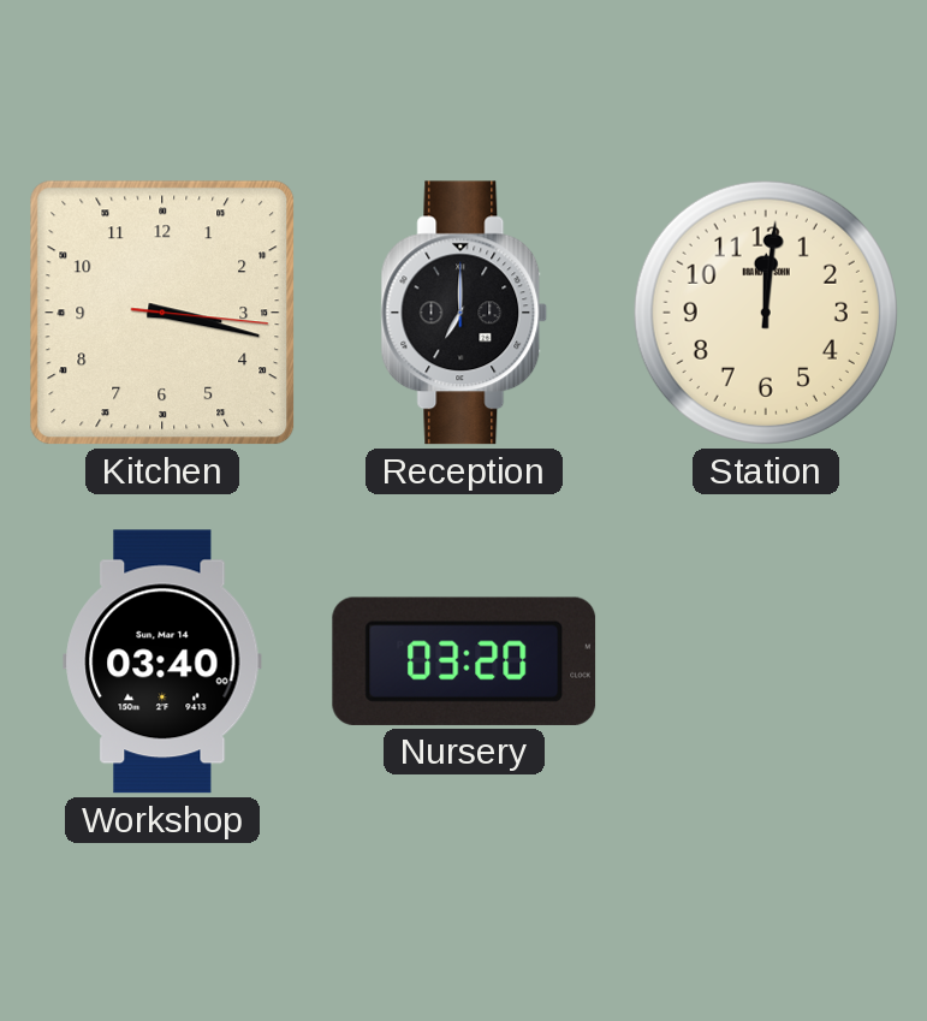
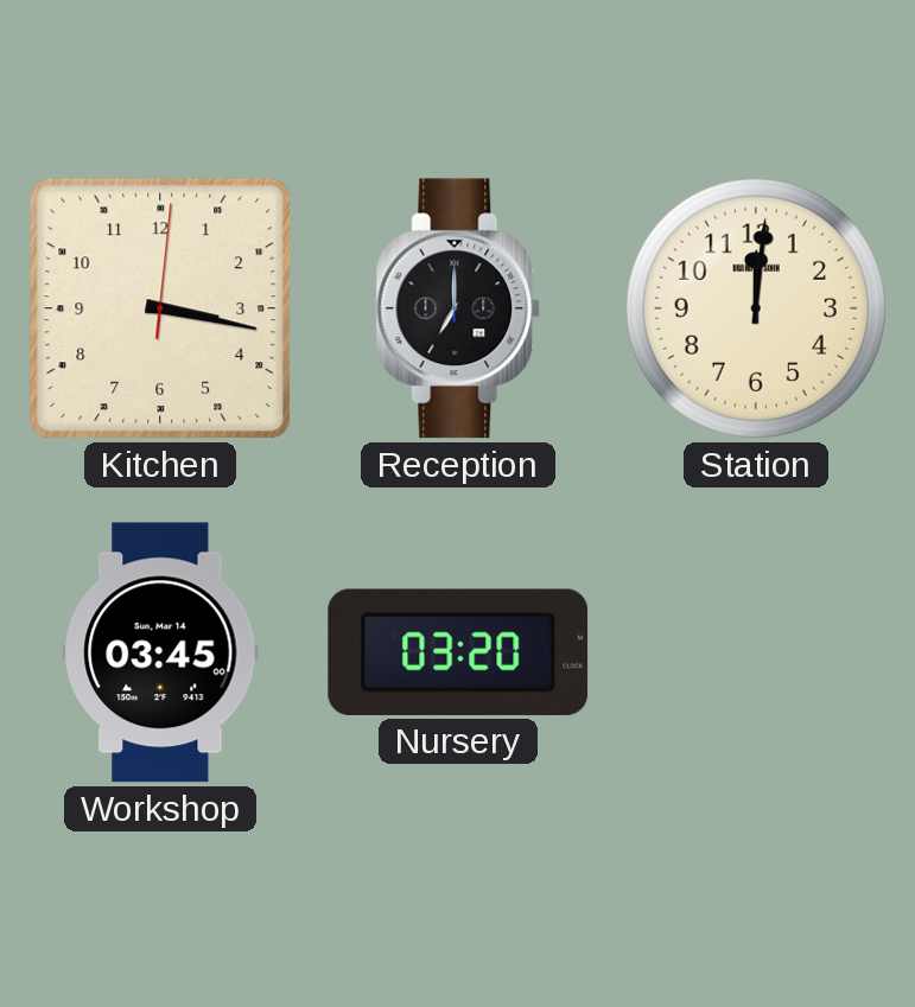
Kitchen: 3:17:16 -> 3:17:01 (160, 308)
Workshop: 03:40 -> 03:45 (160, 652)
